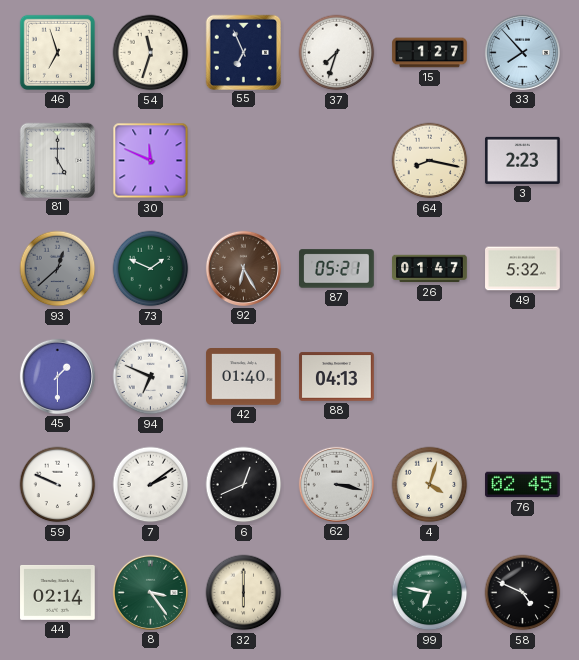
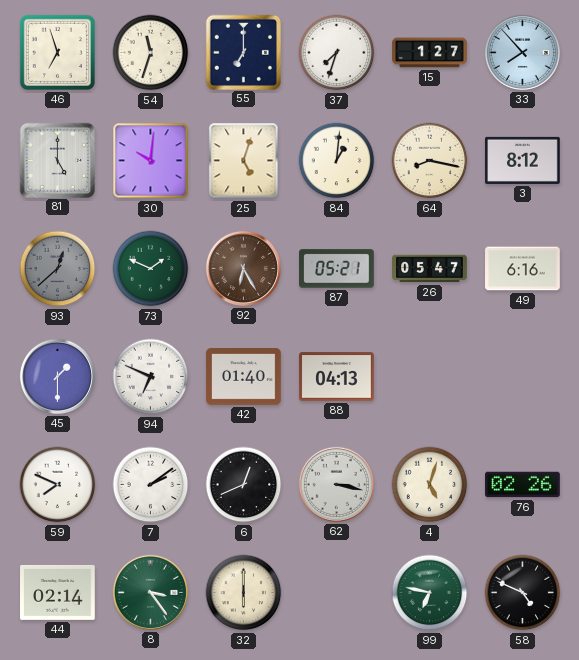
55: 6:56 -> 7:00 (243, 52)
30: 11:49 -> 10:01 (151, 161)
25: none -> 5:03 (244, 161)
84: none -> 1:01 (337, 161)
3: 2:23 -> 8:12 (523, 160)
26: 01:47 -> 05:47 (430, 269)
49: 5:32 -> 6:16 (523, 269)
59: 9:49 -> 7:49 (58, 485)
4: 4:03 -> 5:03 (430, 485)
76: 02:45 -> 02:26 (523, 485)
